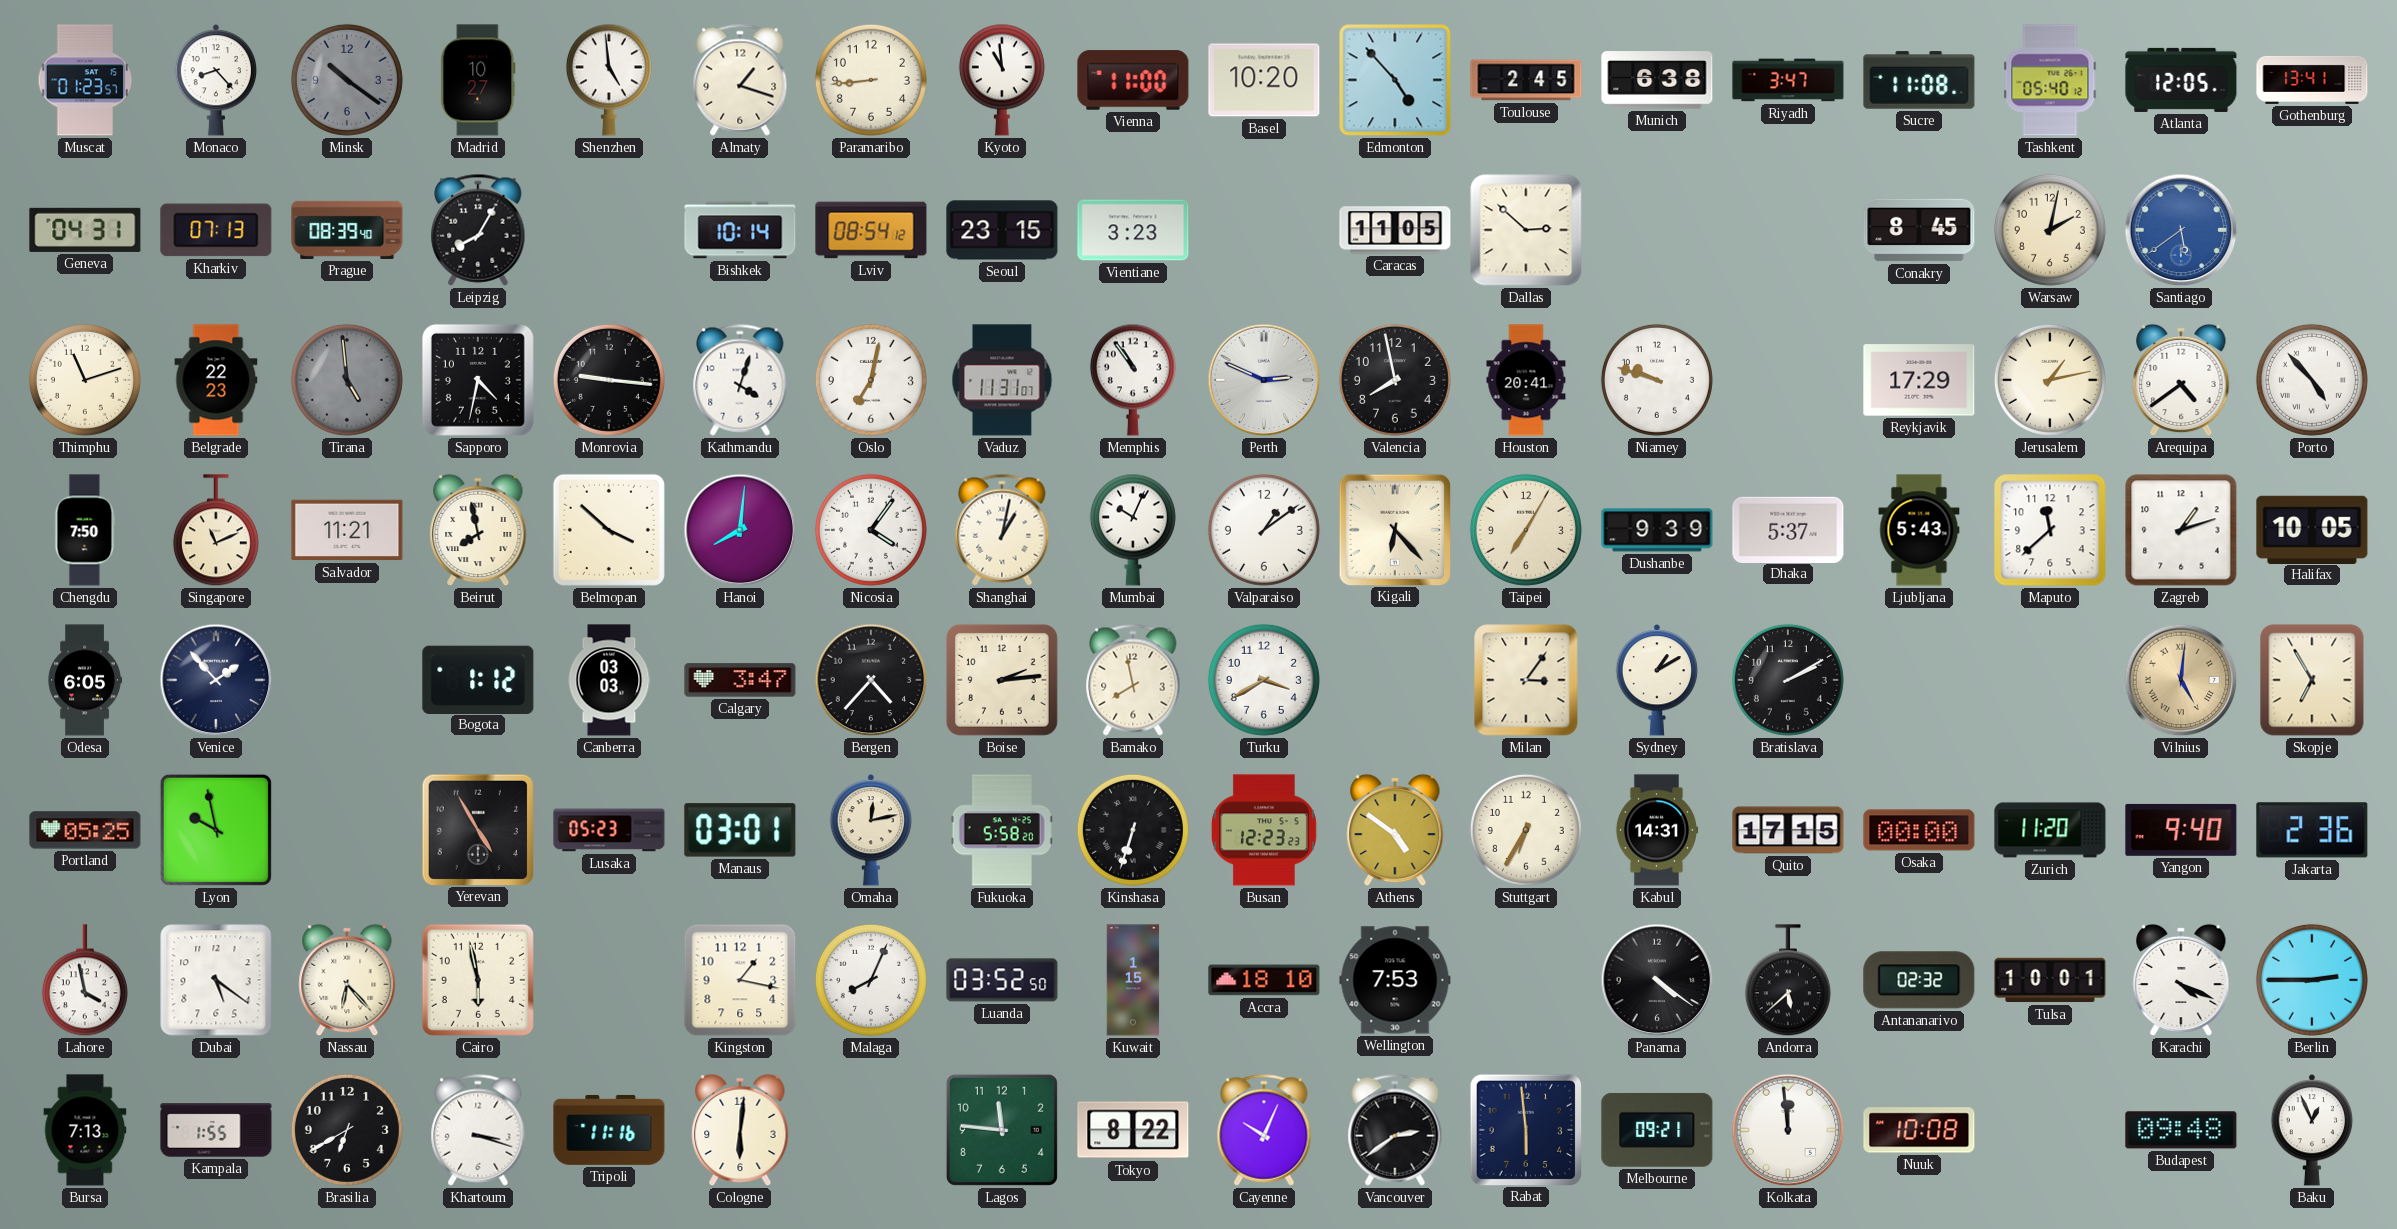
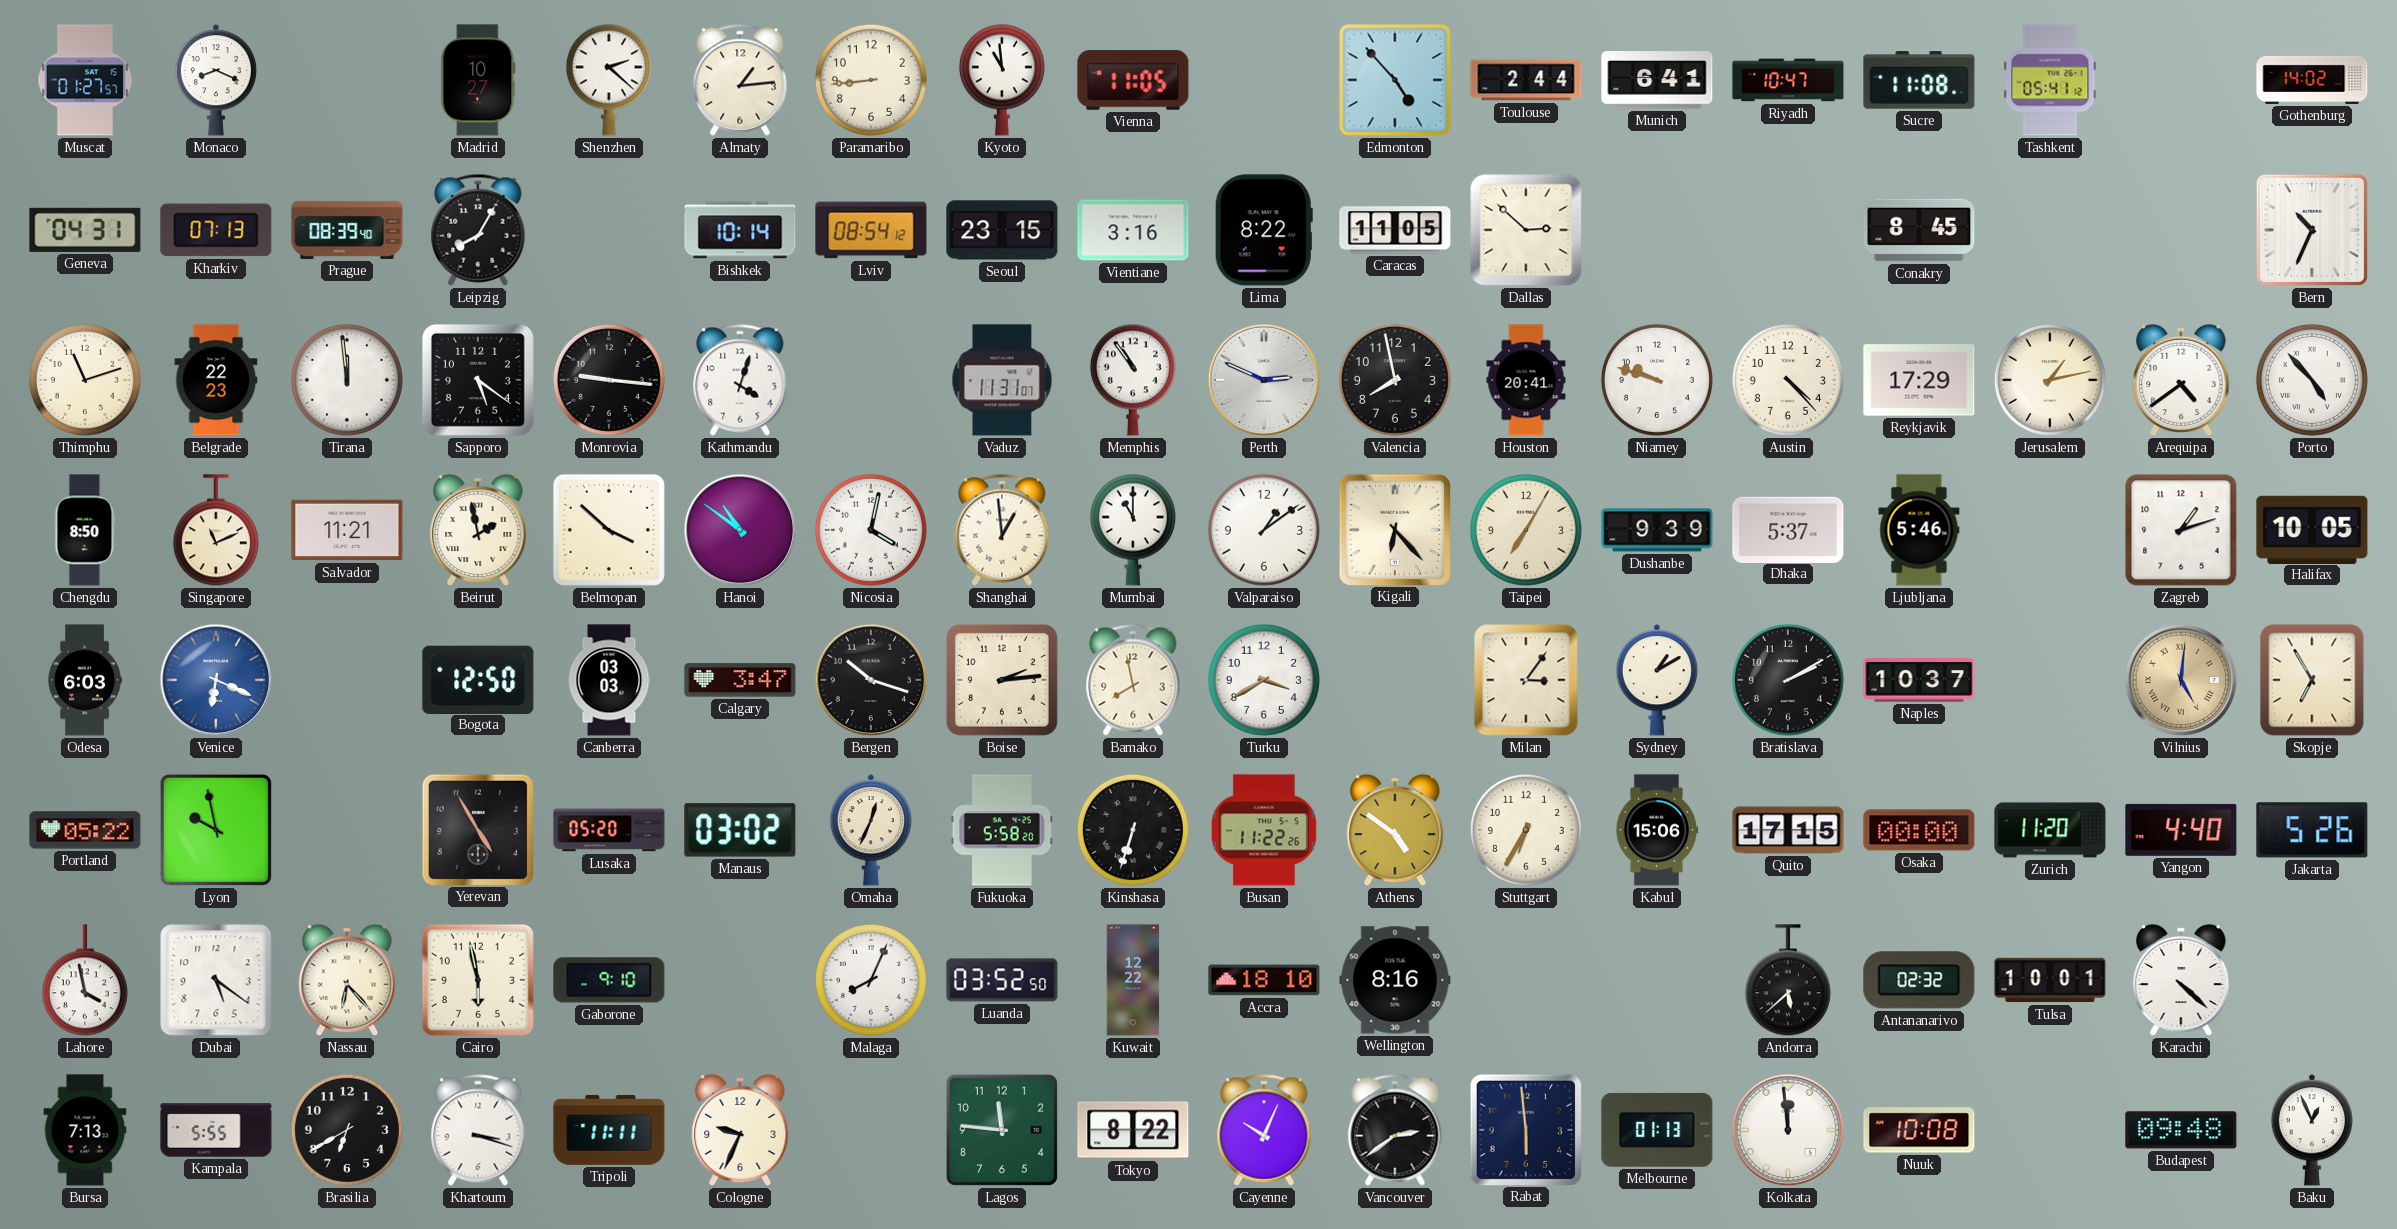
Muscat: 01:23 -> 01:27 (85, 80)
Monaco: 8:23 -> 8:19 (216, 80)
Minsk: 10:21 -> none (347, 80)
Shenzhen: 4:59 -> 2:22 (609, 80)
Almaty: 1:18 -> 1:14 (740, 80)
Vienna: 11:00 -> 11:05 (1133, 80)
Basel: 10:20 -> none (1264, 80)
Toulouse: 2:45 -> 2:44 (1526, 80)
Munich: 6:38 -> 6:41 (1657, 80)
Riyadh: 3:47 -> 10:47 (1788, 80)
Tashkent: 05:40 -> 05:41 (2050, 80)
Atlanta: 12:05 -> none (2181, 80)
Gothenburg: 13:41 -> 14:02 (2312, 80)
Vientiane: 3:23 -> 3:16 (1133, 230)
Lima: none -> 8:22 (1264, 230)
Warsaw: 2:02 -> none (2050, 230)
Santiago: 5:39 -> none (2181, 230)
Bern: none -> 10:34 (2312, 230)
Tirana: 4:59 -> 11:59 (347, 380)
Tirana dial: grey -> white (347, 380)
Sapporo: 4:32 -> 5:21 (478, 380)
Oslo: 7:02 -> none (871, 380)
Austin: none -> 4:23 (1788, 380)
Chengdu: 7:50 -> 8:50 (85, 530)
Beirut: 7:58 -> 1:58 (478, 530)
Hanoi: 8:01 -> 10:51 (740, 530)
Nicosia: 4:06 -> 4:02 (871, 530)
Shanghai: 1:02 -> 12:59 (1002, 530)
Mumbai: 10:04 -> 11:00 (1133, 530)
Ljubljana: 5:43 -> 5:46 (1919, 530)
Maputo: 11:38 -> none (2050, 530)
Odesa: 6:05 -> 6:03 (85, 680)
Venice: 1:53 -> 6:19 (216, 680)
Venice dial: navy -> blue (216, 680)
Bogota: 1:12 -> 12:50 (478, 679)
Bergen: 4:37 -> 10:18 (871, 680)
Naples: none -> 10:37 (1919, 680)
Portland: 05:25 -> 05:22 (85, 830)
Lusaka: 05:23 -> 05:20 (609, 830)
Manaus: 03:01 -> 03:02 (740, 830)
Omaha: 12:13 -> 12:34 (871, 830)
Busan: 12:23 -> 11:22 (1264, 830)
Kabul: 14:31 -> 15:06 (1656, 830)
Yangon: 9:40 -> 4:40 (2181, 830)
Jakarta: 2:36 -> 5:26 (2312, 830)
Gaborone: none -> 9:10 (609, 980)
Kingston: 1:17 -> none (740, 980)
Kuwait: 1:15 -> 12:22 (1133, 980)
Wellington: 7:53 -> 8:16 (1395, 980)
Panama: 4:21 -> none (1657, 980)
Karachi: 4:19 -> 4:22 (2181, 980)
Berlin: 2:45 -> none (2312, 980)
Kampala: 1:55 -> 5:55 (216, 1130)
Tripoli: 11:16 -> 11:11 (609, 1130)
Cologne: 6:01 -> 9:34 (740, 1130)
Melbourne: 09:21 -> 01:13 (1657, 1130)
